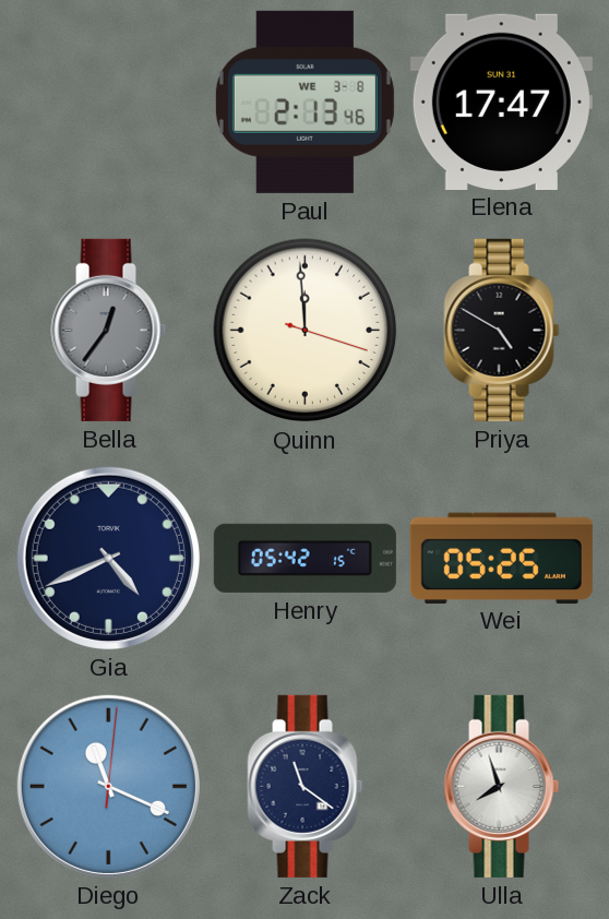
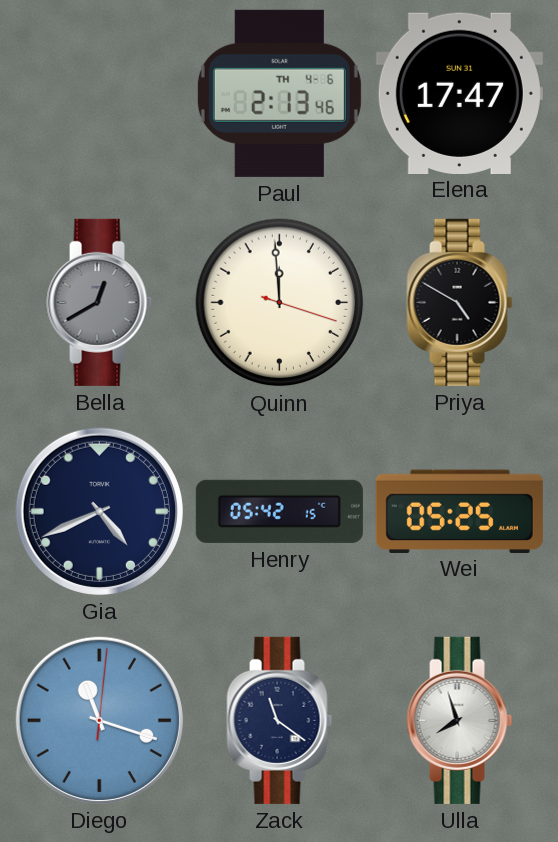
Paul date: WE 3-8 -> TH 4-6 (279, 93)
Bella: 12:36 -> 12:40 (100, 302)
Diego: 11:19 -> 11:18 (99, 720)
